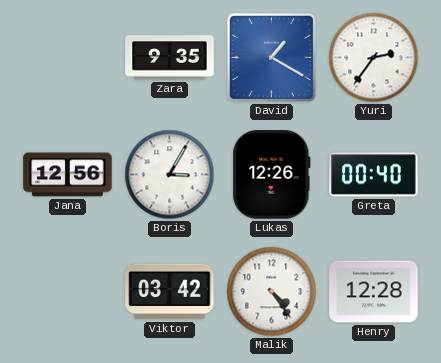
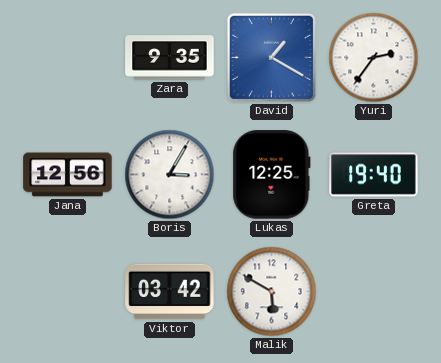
Lukas: 12:26 -> 12:25 (272, 175)
Greta: 00:40 -> 19:40 (374, 175)
Malik: 4:24 -> 5:50 (272, 292)
Henry: 12:28 -> none (374, 292)
